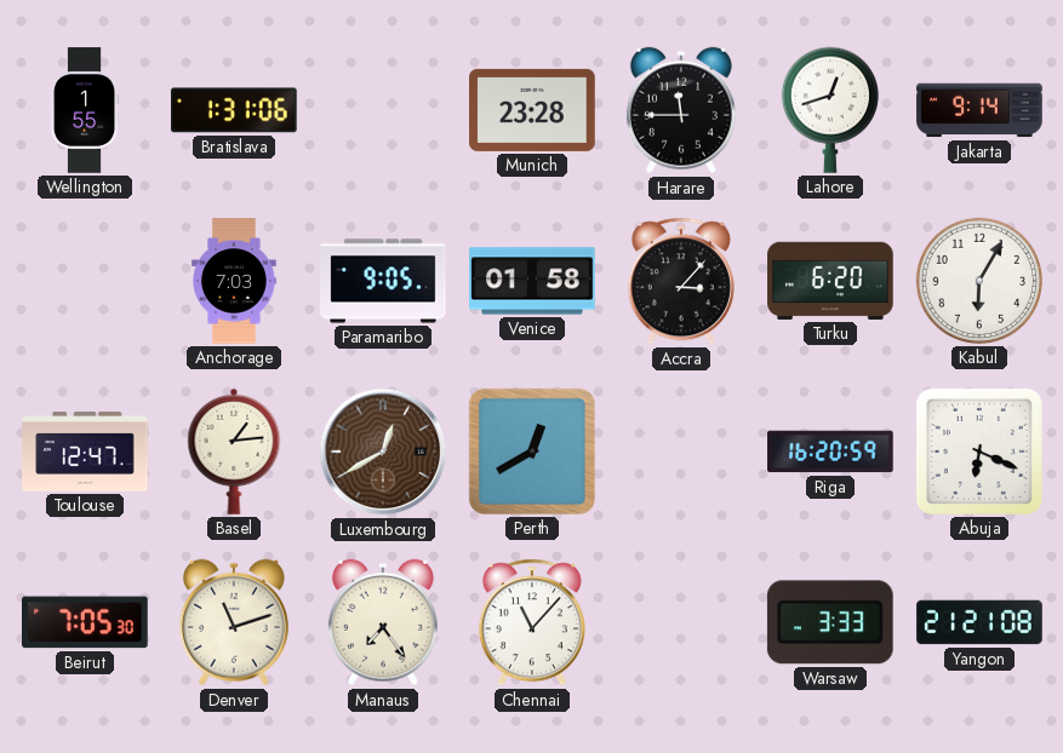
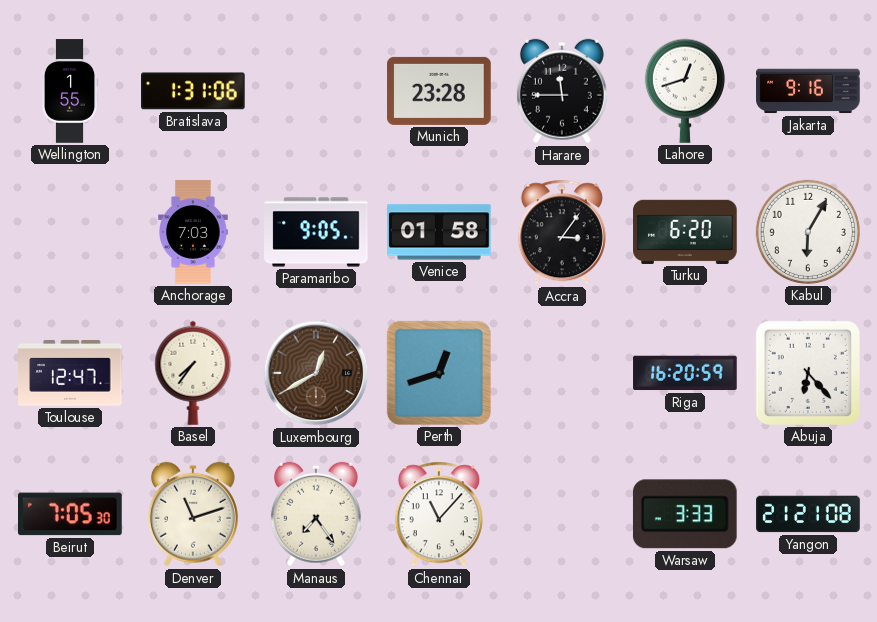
Jakarta: 9:14 -> 9:16 (808, 91)
Accra: 3:07 -> 3:06 (562, 232)
Basel: 1:14 -> 7:36 (193, 373)
Perth: 12:40 -> 12:42 (439, 373)
Abuja: 6:19 -> 6:23 (808, 373)
